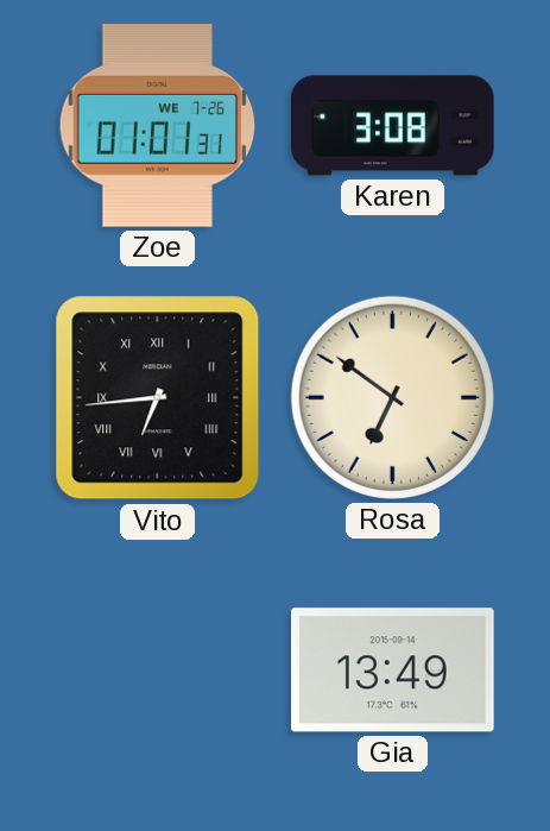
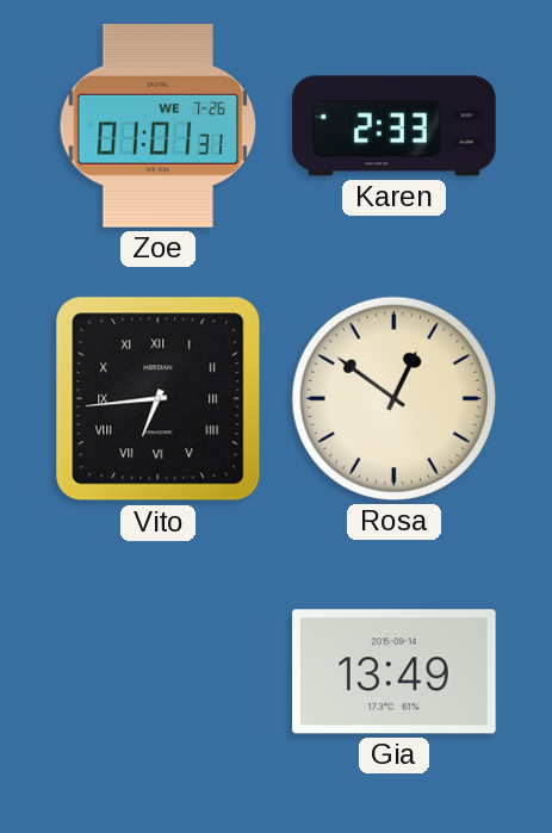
Karen: 3:08 -> 2:33 (395, 126)
Rosa: 6:51 -> 12:51 (393, 398)
